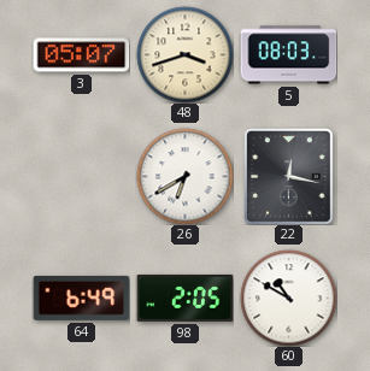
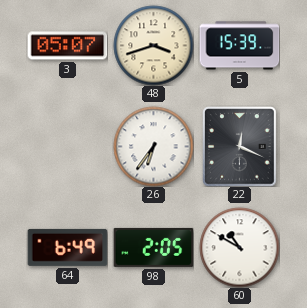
5: 08:03 -> 15:39 (239, 46)
26: 6:40 -> 6:36 (153, 146)
22: 12:17 -> 12:19 (240, 146)
